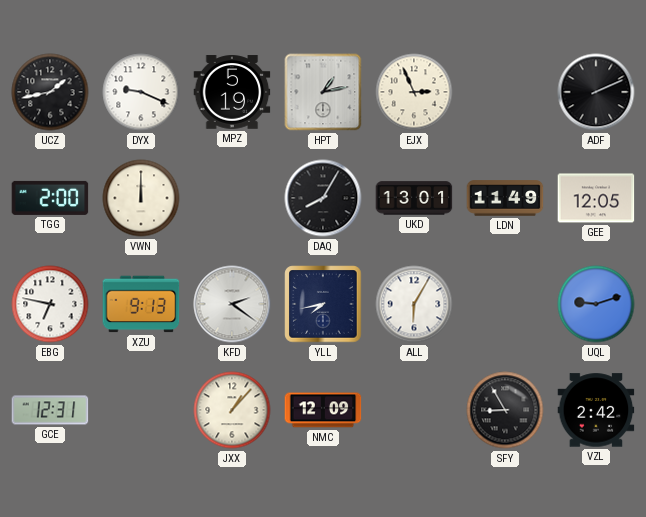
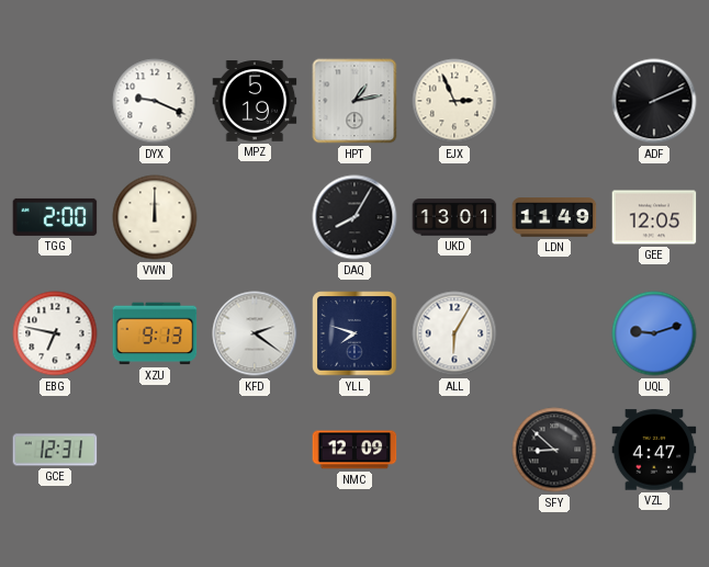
UCZ: 1:43 -> none (50, 92)
YLL: 7:43 -> 7:48 (354, 333)
JXX: 1:07 -> none (232, 410)
SFY: 8:55 -> 8:52 (554, 450)
VZL: 2:42 -> 4:47 (654, 450)
